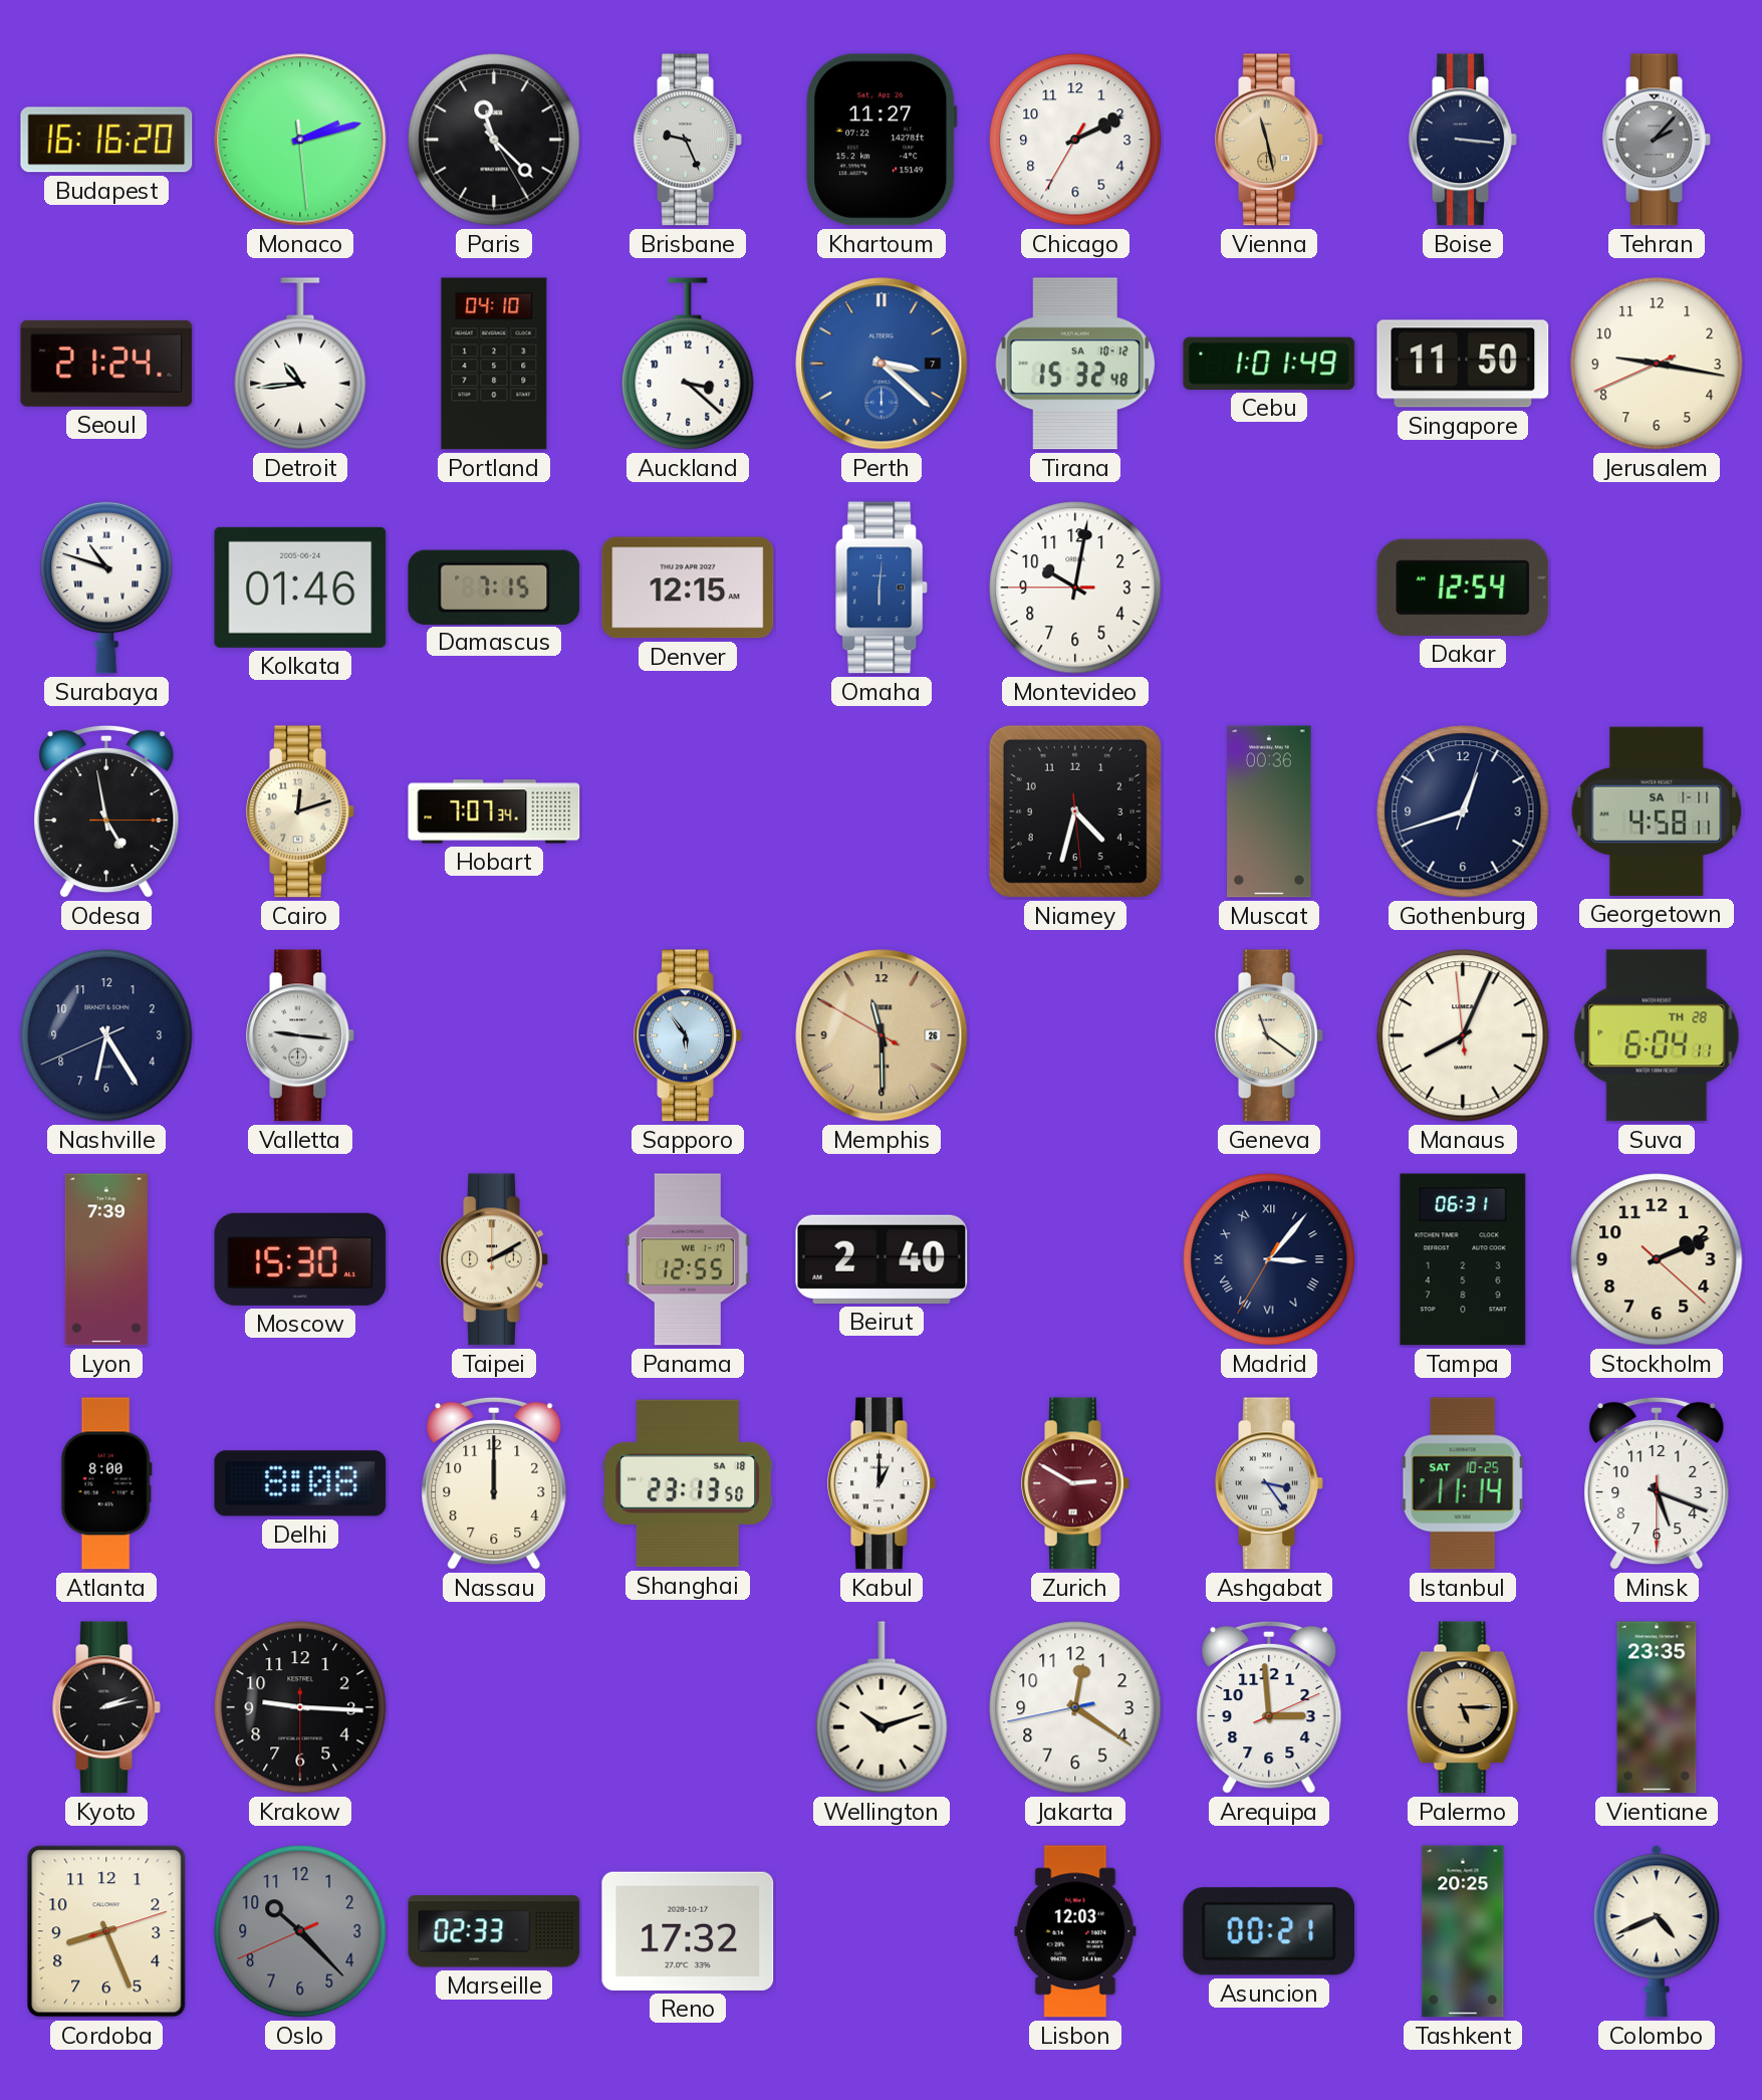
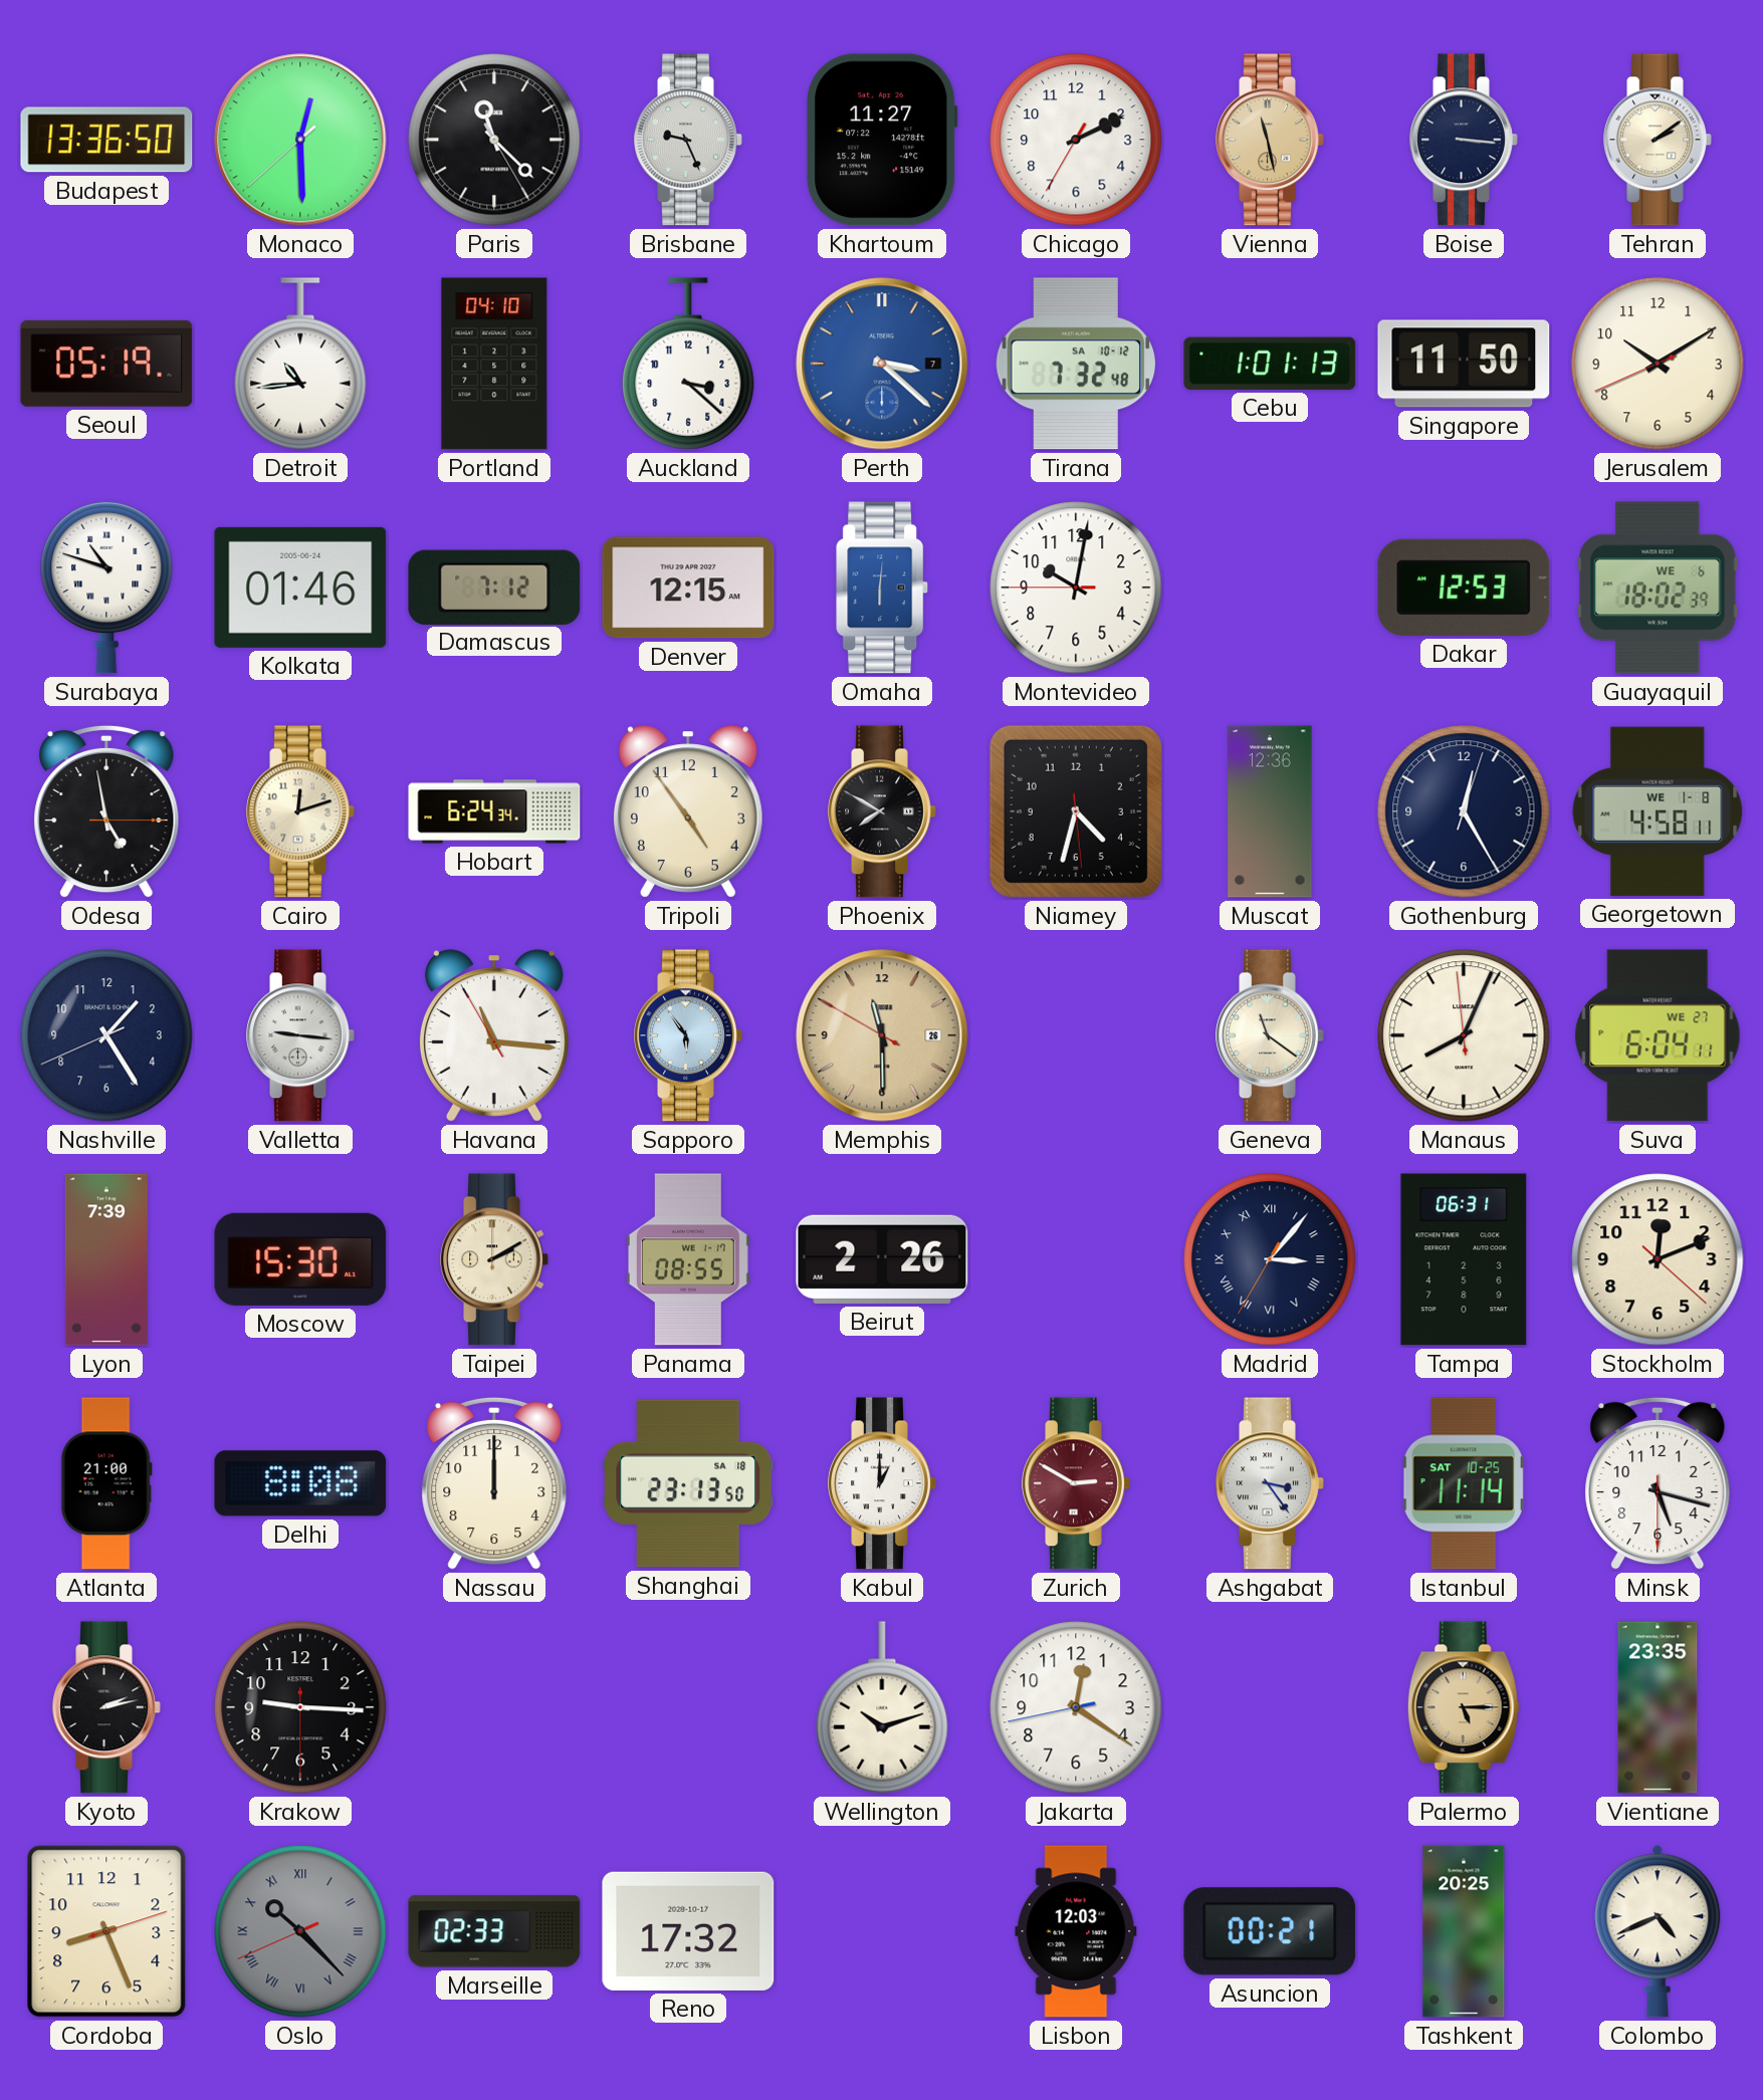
Budapest: 16:16 -> 13:36 (106, 140)
Monaco: 2:12 -> 12:29 (300, 140)
Tehran: 2:07 -> 2:09 (1658, 140)
Tehran dial: grey -> cream (1658, 140)
Seoul: 21:24 -> 05:19 (106, 364)
Tirana: 15:32 -> 7:32 (1075, 364)
Cebu: 1:01:49 -> 1:01:13 (1270, 364)
Jerusalem: 9:16 -> 10:09 (1658, 364)
Damascus: 7:15 -> 7:12 (494, 587)
Dakar: 12:54 -> 12:53 (1464, 588)
Guayaquil: none -> 18:02 (1658, 588)
Hobart: 7:07 -> 6:24 (494, 811)
Tripoli: none -> 4:54 (688, 811)
Phoenix: none -> 7:50 (882, 811)
Muscat: 00:36 -> 12:36 (1270, 811)
Gothenburg: 12:42 -> 12:25 (1464, 811)
Georgetown date: SA 1-11 -> WE 1-8 (1658, 811)
Nashville: 6:24 -> 1:24 (106, 1035)
Havana: none -> 11:15 (494, 1035)
Suva date: TH 28 -> WE 27 (1658, 1035)
Panama: 12:55 -> 08:55 (688, 1259)
Beirut: 2:40 -> 2:26 (882, 1259)
Stockholm: 2:11 -> 12:11 (1658, 1259)
Atlanta: 8:00 -> 21:00 (106, 1483)
Minsk: 5:18 -> 5:17 (1658, 1483)
Arequipa: 2:59 -> none (1269, 1707)
Oslo numerals: Arabic -> Roman (300, 1931)
